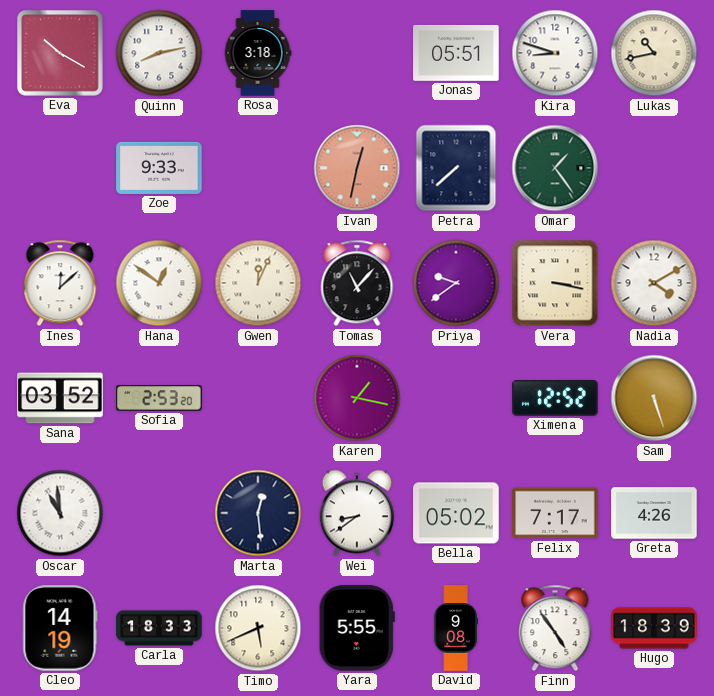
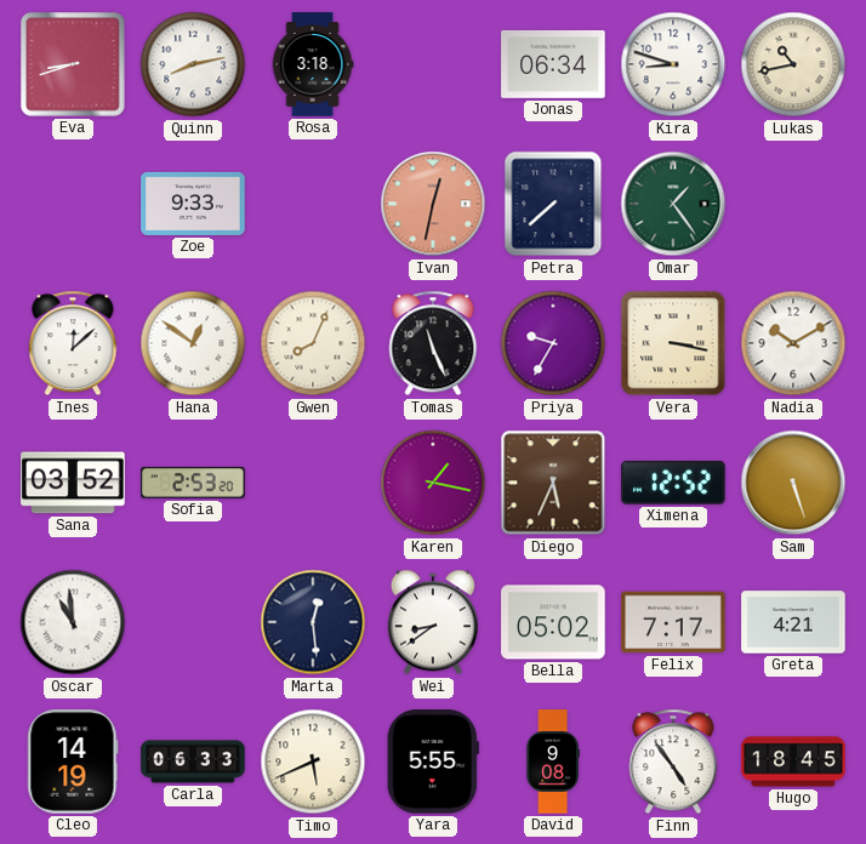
Eva: 10:20 -> 8:42 (73, 64)
Jonas: 05:51 -> 06:34 (553, 64)
Gwen: 12:04 -> 8:04 (313, 343)
Tomas: 11:07 -> 11:26 (433, 343)
Priya: 9:39 -> 9:35 (553, 343)
Nadia: 4:10 -> 10:10 (793, 343)
Diego: none -> 5:34 (553, 483)
Greta: 4:26 -> 4:21 (793, 622)
Carla: 18:33 -> 06:33 (193, 762)
Hugo: 18:39 -> 18:45 (793, 762)
